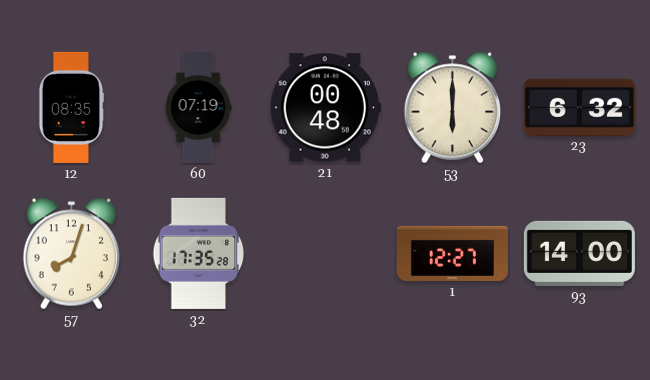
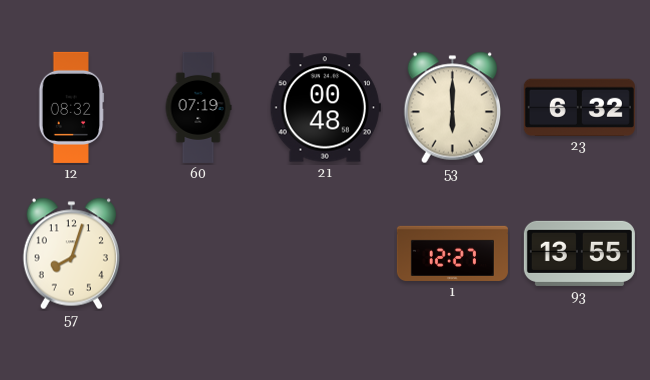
12: 08:35 -> 08:32 (71, 107)
32: 17:35 -> none (199, 253)
93: 14:00 -> 13:55 (579, 253)
